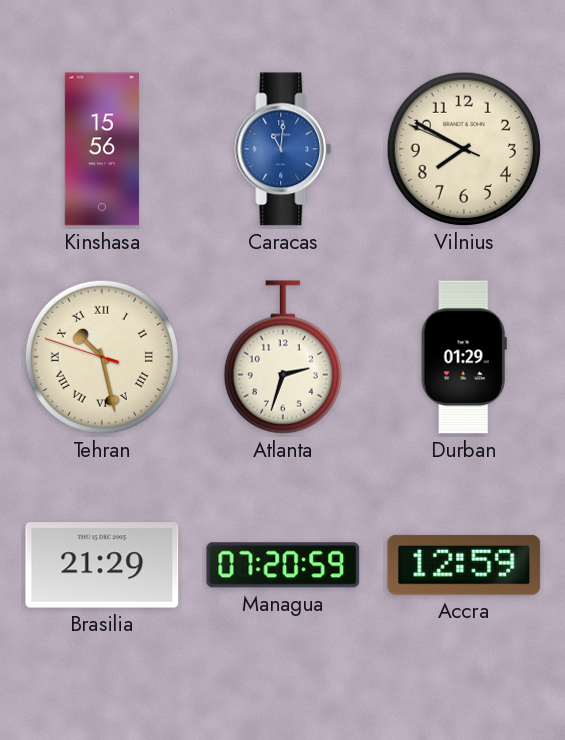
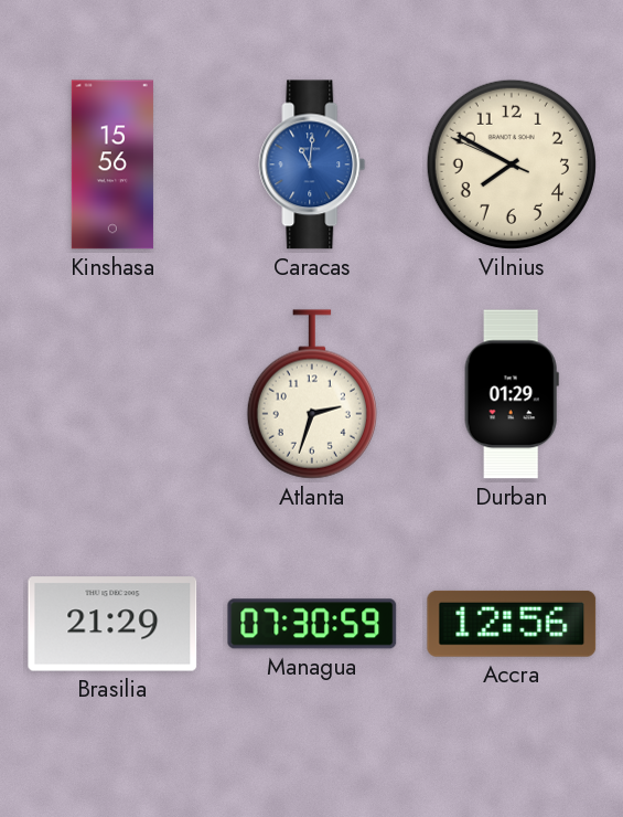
Tehran: 10:27 -> none (102, 357)
Managua: 07:20 -> 07:30 (312, 624)
Accra: 12:59 -> 12:56 (512, 624)
